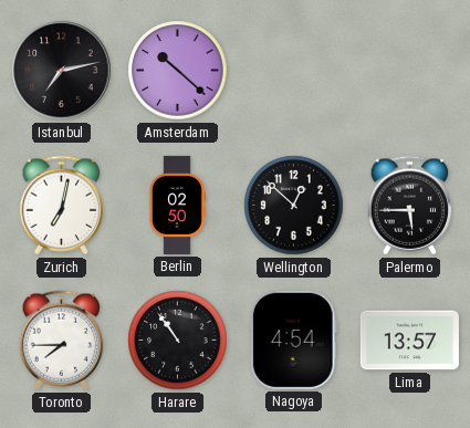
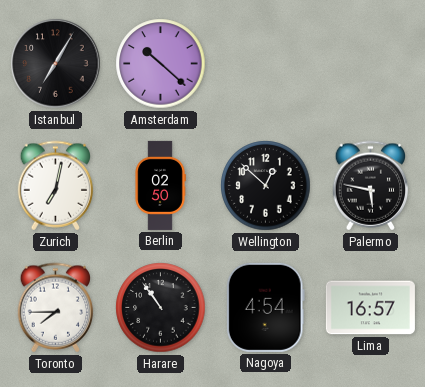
Istanbul: 7:13 -> 7:05 (56, 64)
Palermo: 5:45 -> 5:47 (371, 186)
Lima: 13:57 -> 16:57 (370, 308)
